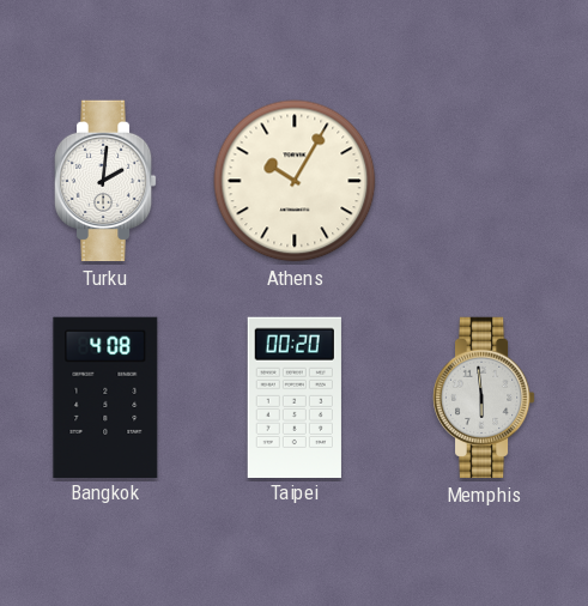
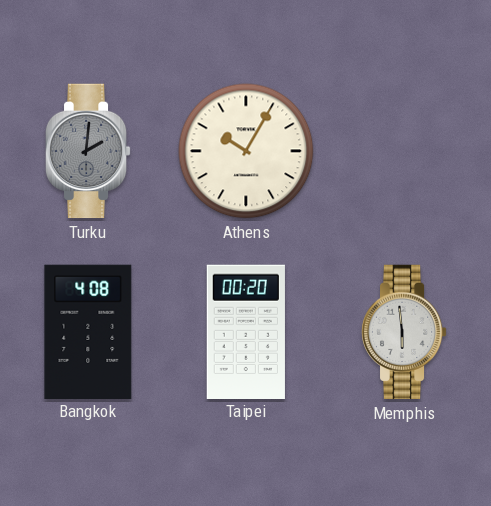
Turku dial: white -> grey (88, 151)
